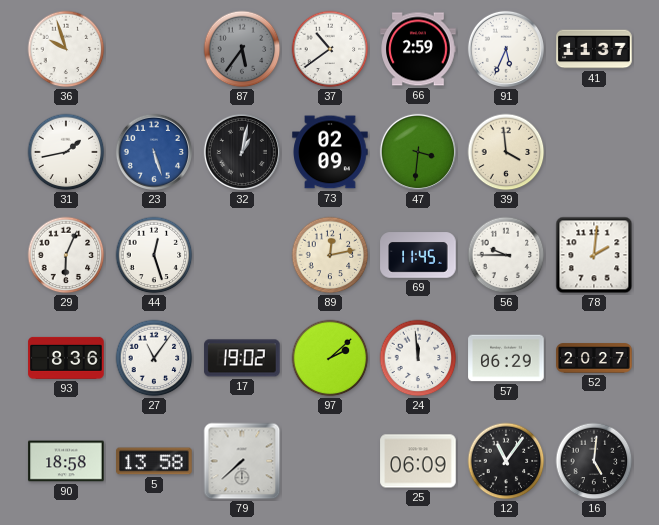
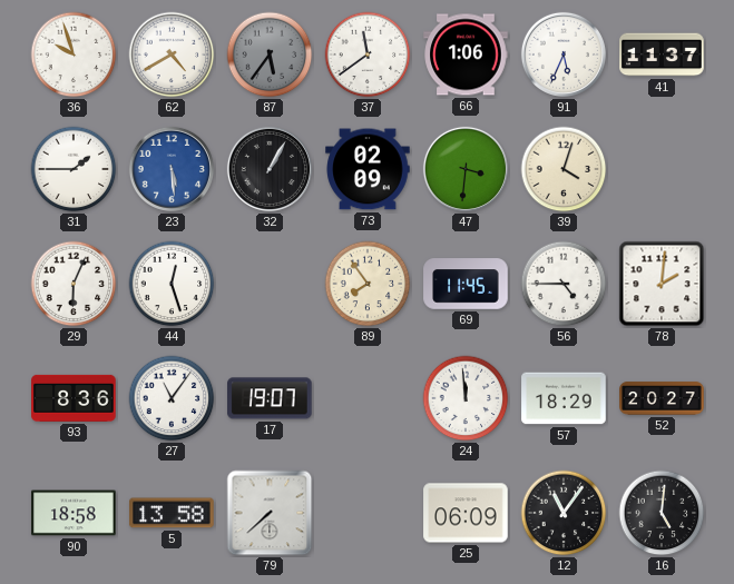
62: none -> 4:40 (172, 55)
37: 10:39 -> 11:39 (368, 55)
66: 2:59 -> 1:06 (466, 55)
31: 1:43 -> 1:45 (74, 169)
23: 5:27 -> 5:29 (172, 169)
32: 1:02 -> 1:05 (270, 169)
39: 3:59 -> 4:03 (564, 169)
89: 12:13 -> 7:54 (368, 284)
56: 9:45 -> 4:45 (564, 284)
17: 19:02 -> 19:07 (270, 398)
97: 2:08 -> none (330, 358)
57: 06:29 -> 18:29 (564, 398)
